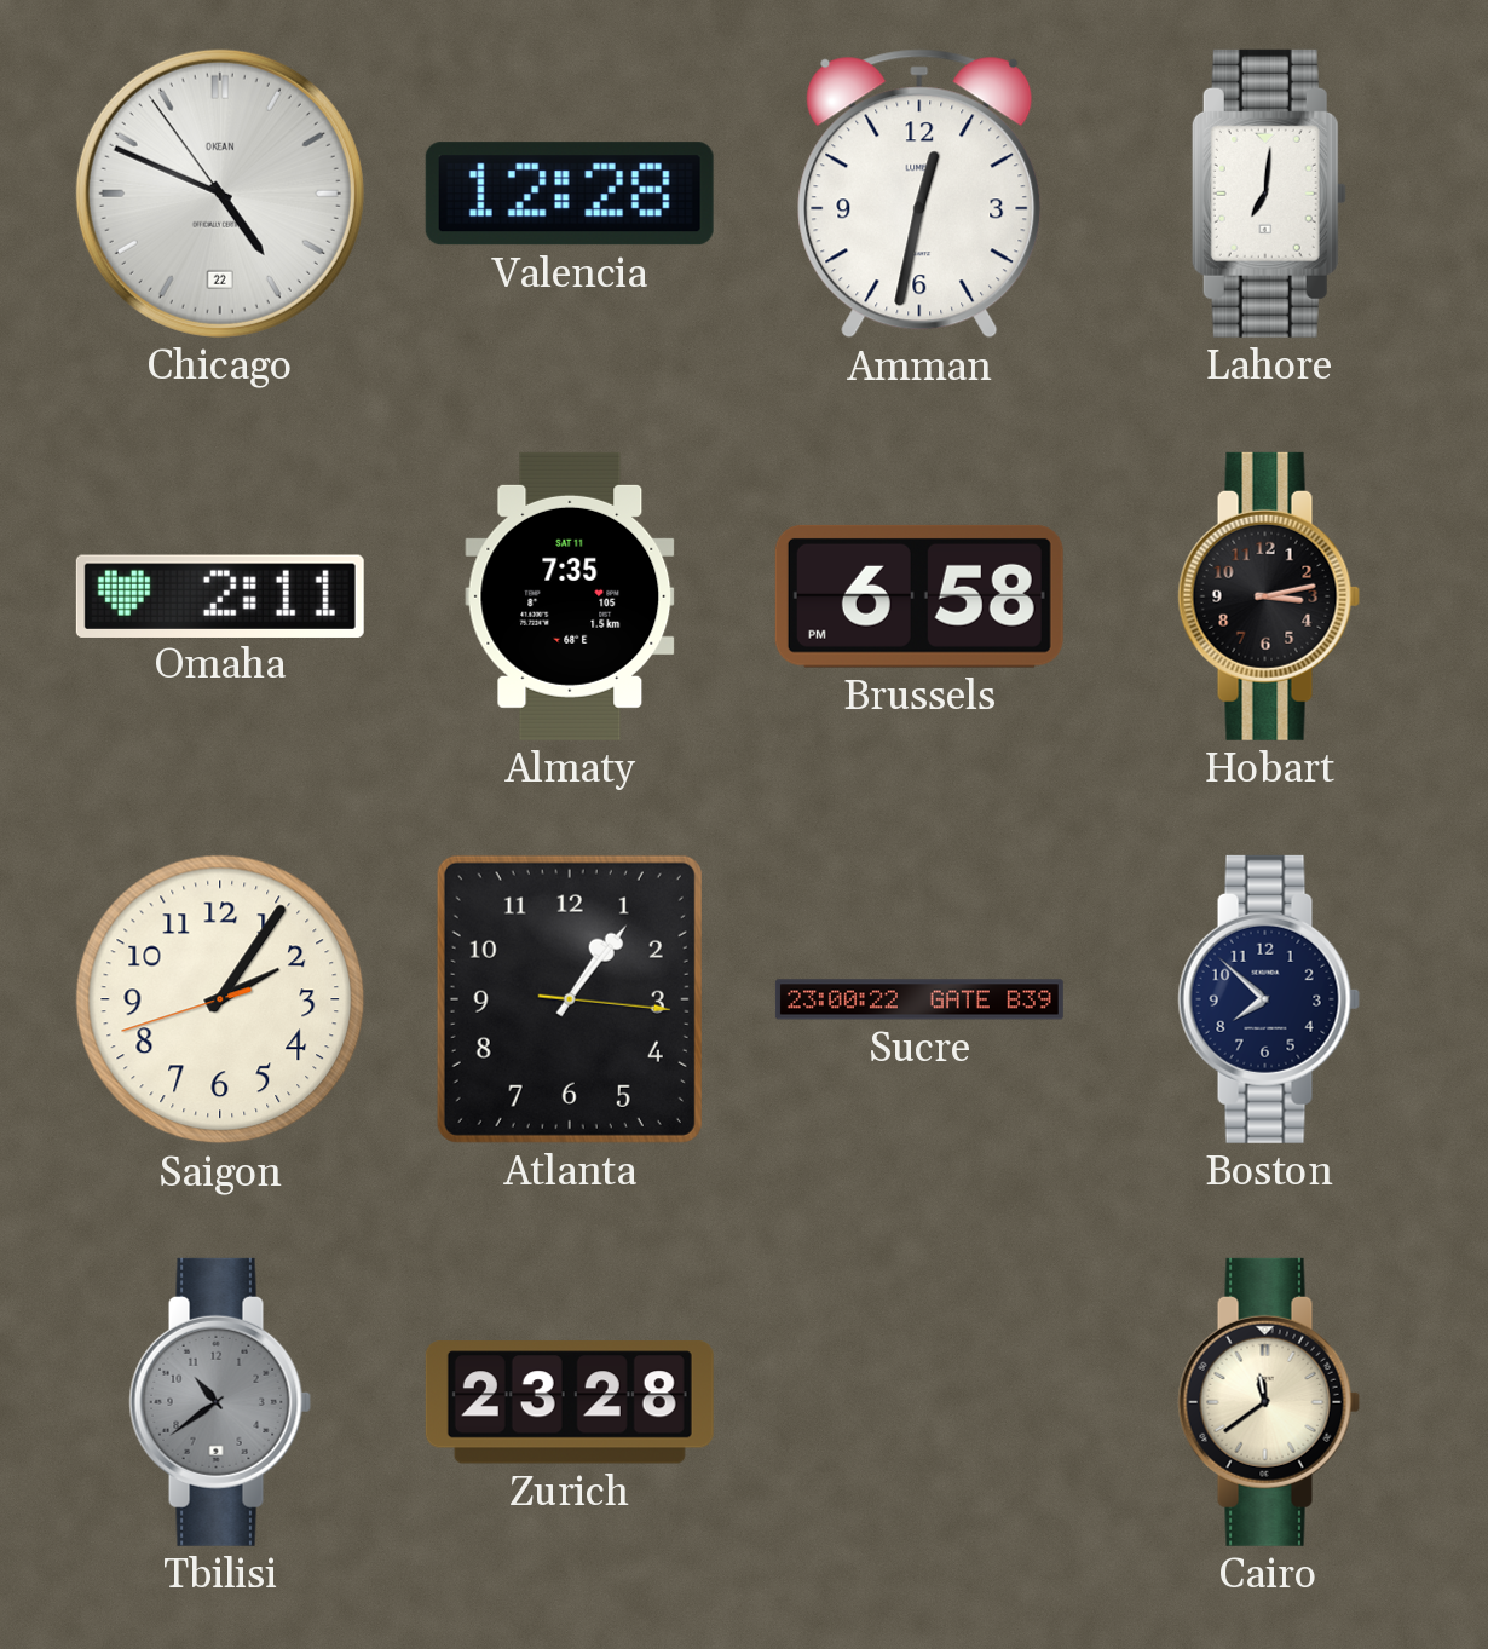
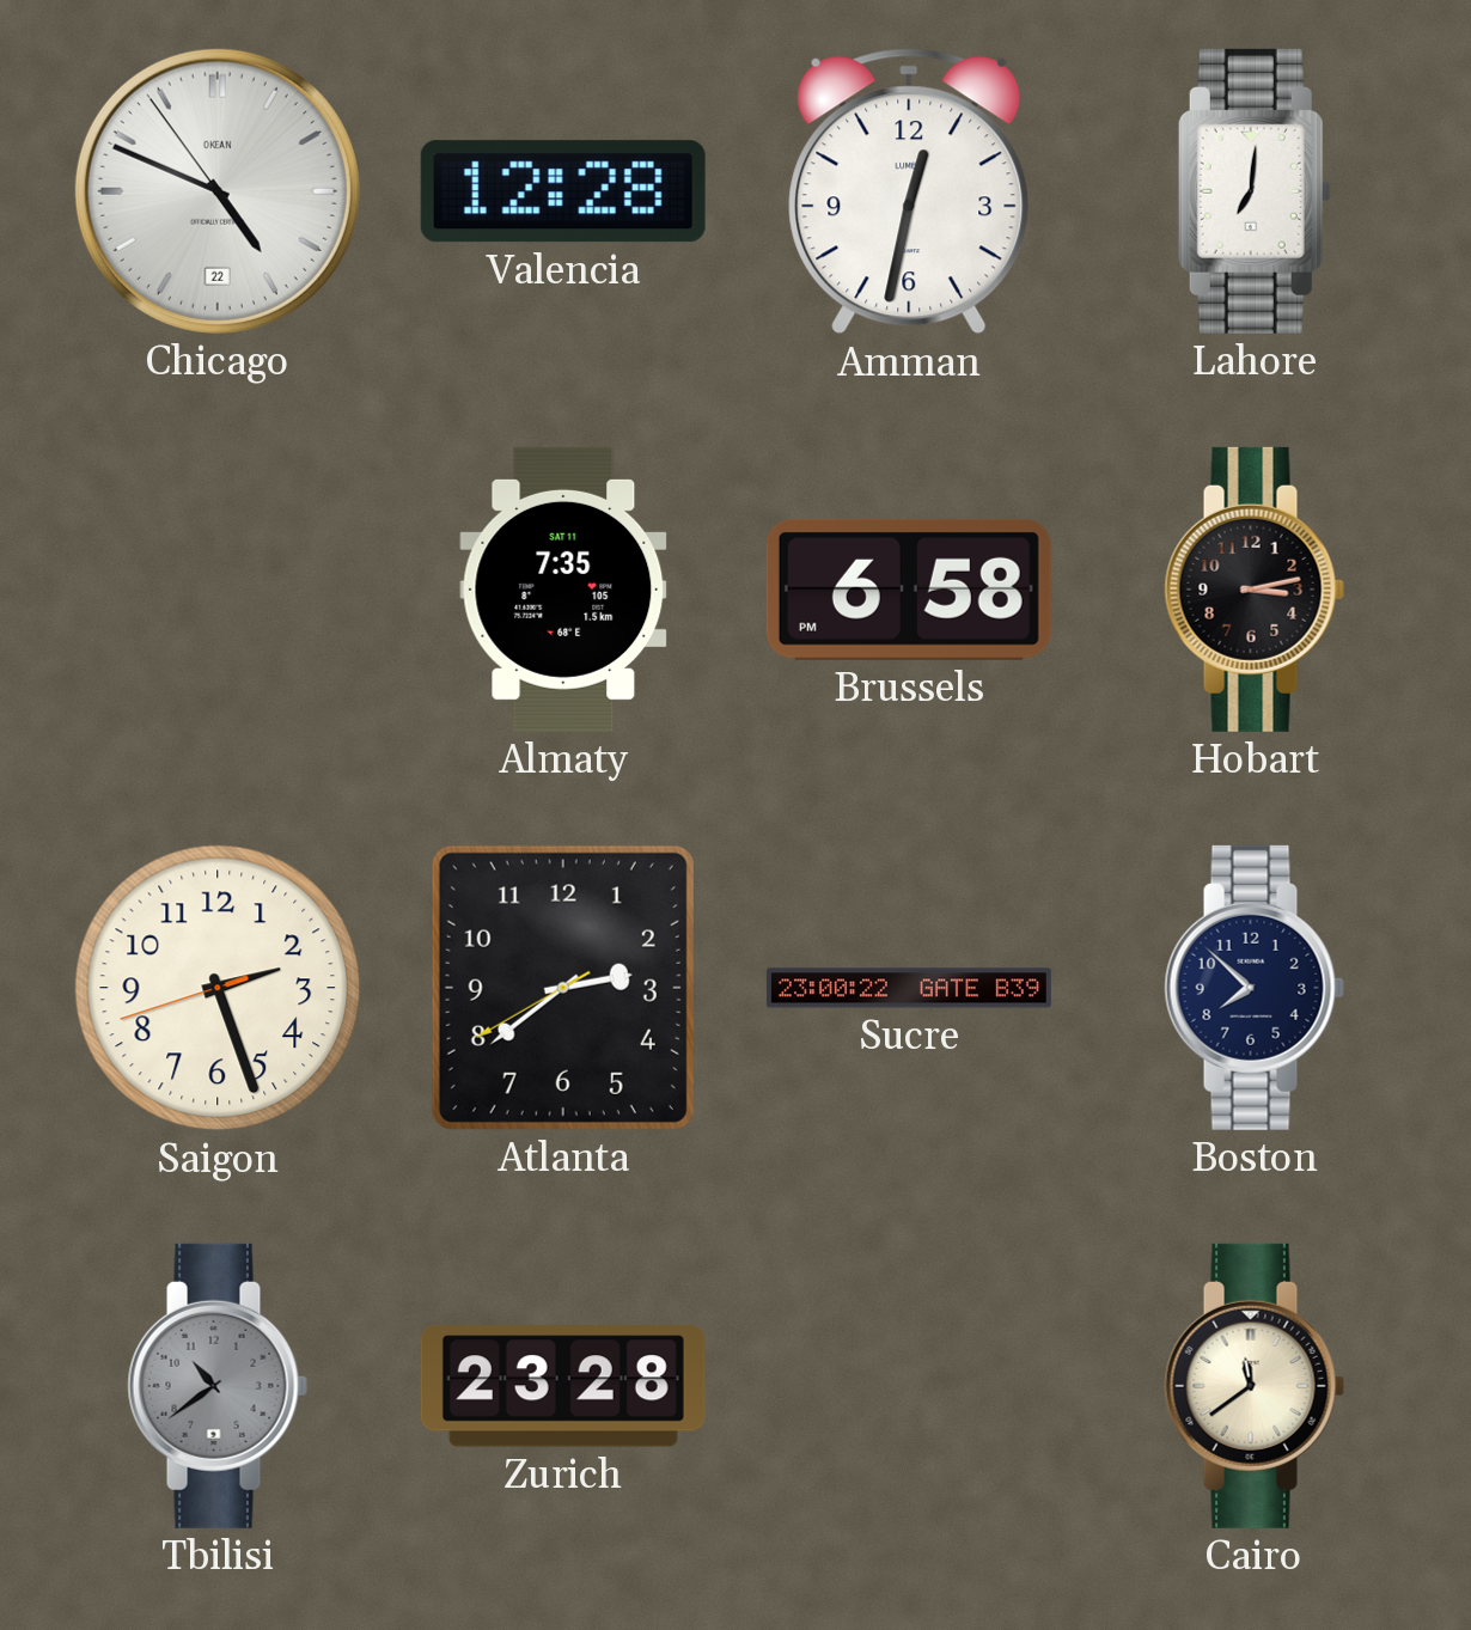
Omaha: 2:11 -> none (220, 595)
Saigon: 2:05 -> 2:26 (218, 988)
Atlanta: 1:06 -> 2:38 (563, 988)
